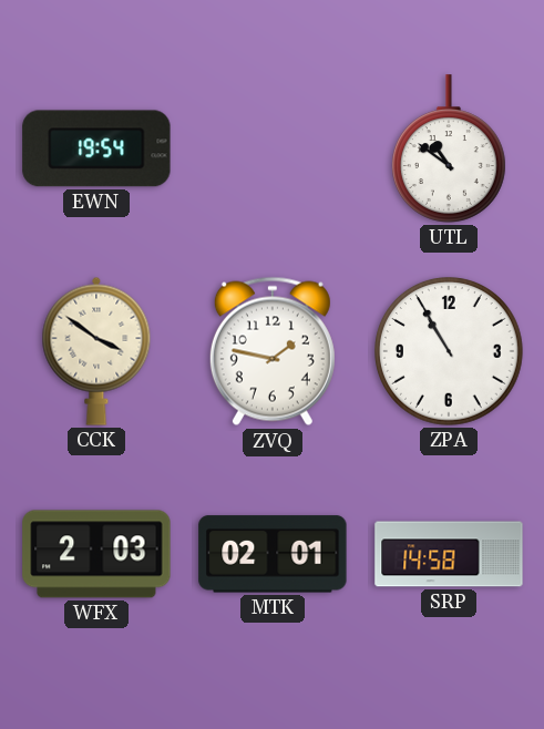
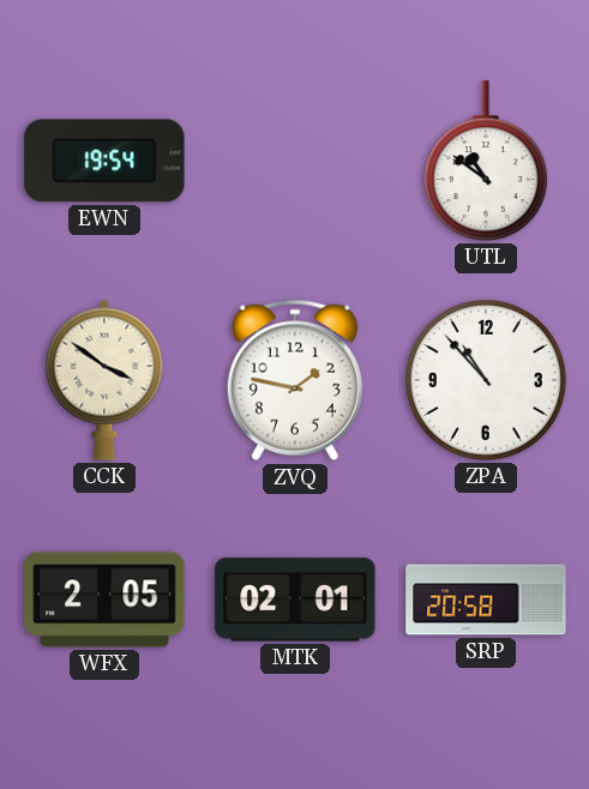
ZPA: 10:55 -> 10:53 (487, 381)
WFX: 2:03 -> 2:05 (104, 600)
SRP: 14:58 -> 20:58 (486, 600)
